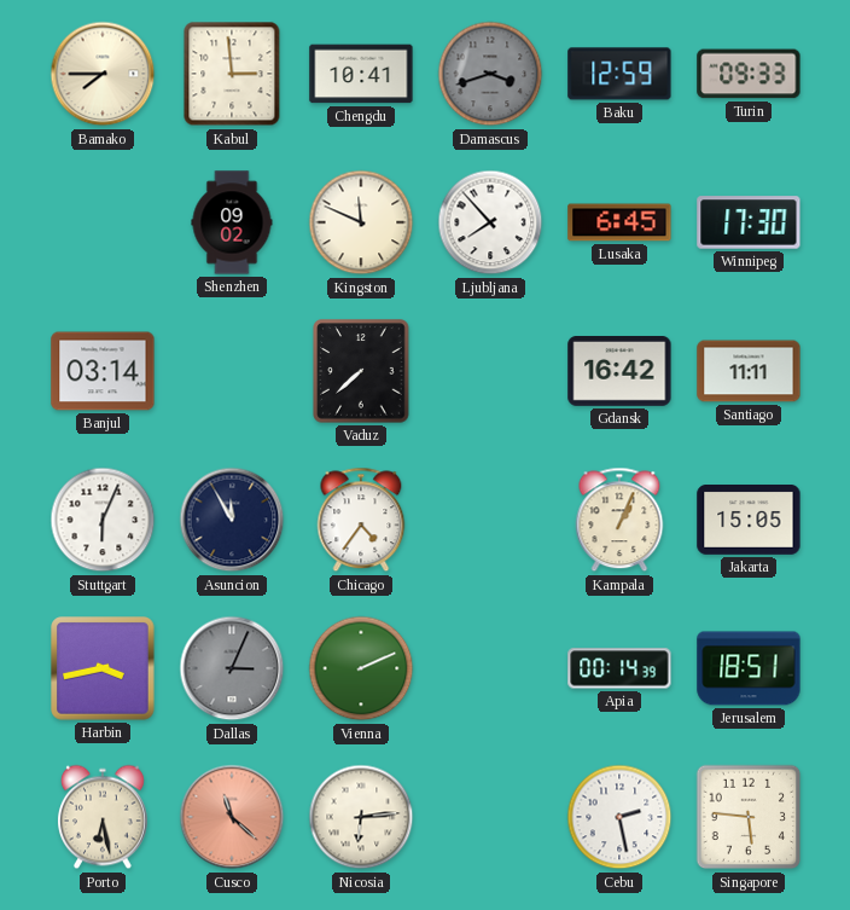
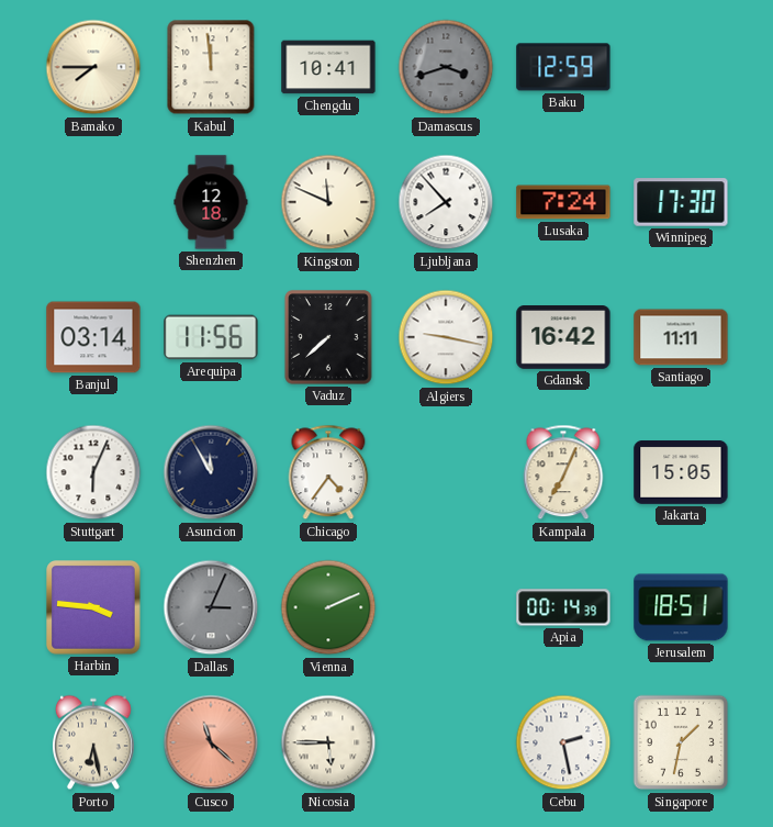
Kabul: 2:59 -> 11:59 (211, 67)
Turin: 09:33 -> none (749, 74)
Shenzhen: 09:02 -> 12:18 (211, 202)
Lusaka: 6:45 -> 7:24 (563, 202)
Arequipa: none -> 11:56 (211, 337)
Algiers: none -> 9:17 (446, 337)
Kampala: 1:04 -> 7:04 (563, 472)
Harbin: 3:43 -> 3:46 (93, 607)
Nicosia: 6:14 -> 5:45 (328, 742)
Singapore: 5:46 -> 1:32 (681, 742)
